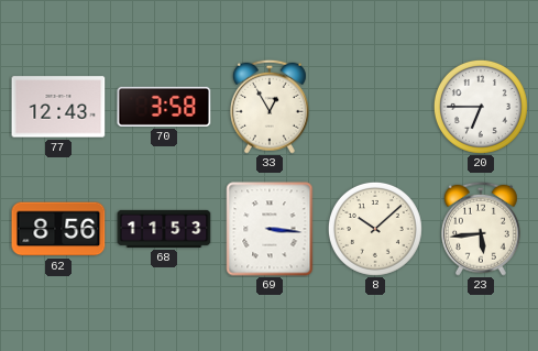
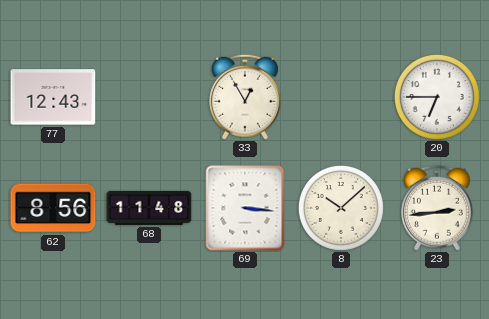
70: 3:58 -> none (164, 107)
68: 11:53 -> 11:48 (149, 208)
23: 5:44 -> 2:44 (437, 208)
